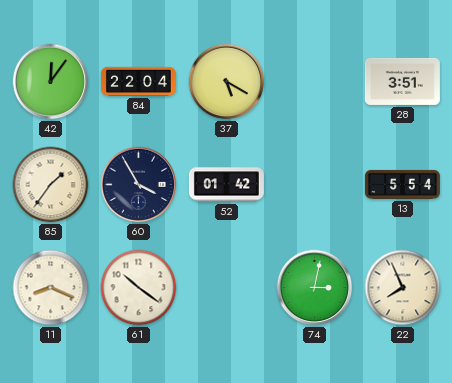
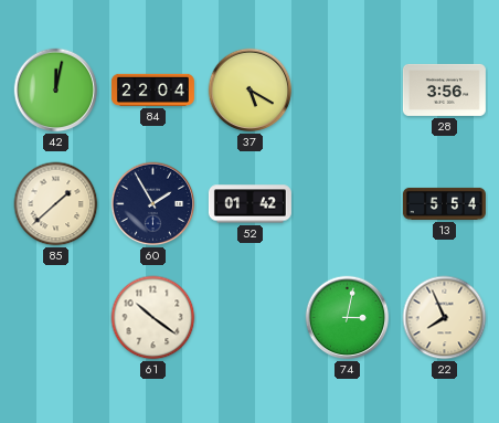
42: 12:06 -> 12:02 (56, 91)
28: 3:51 -> 3:56 (444, 89)
85: 1:36 -> 1:38 (56, 204)
60: 3:55 -> 1:55 (153, 204)
11: 8:19 -> none (51, 288)
